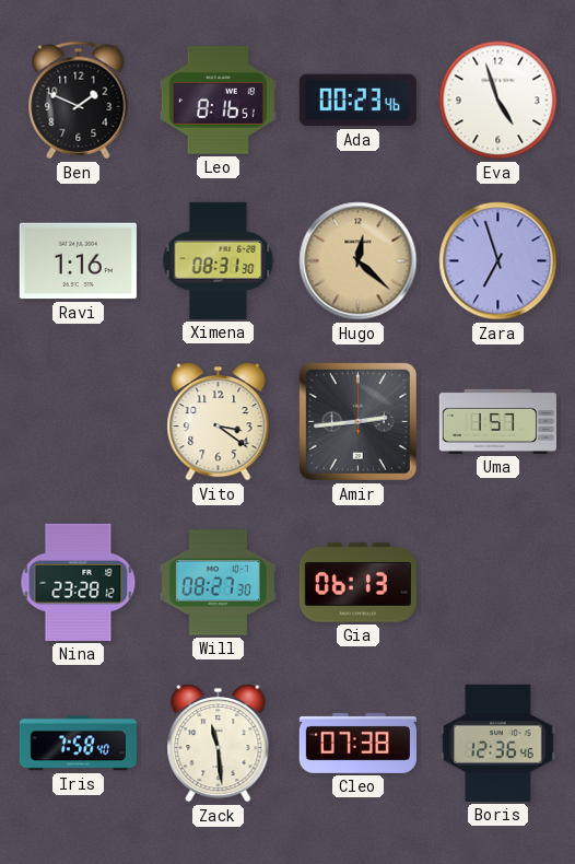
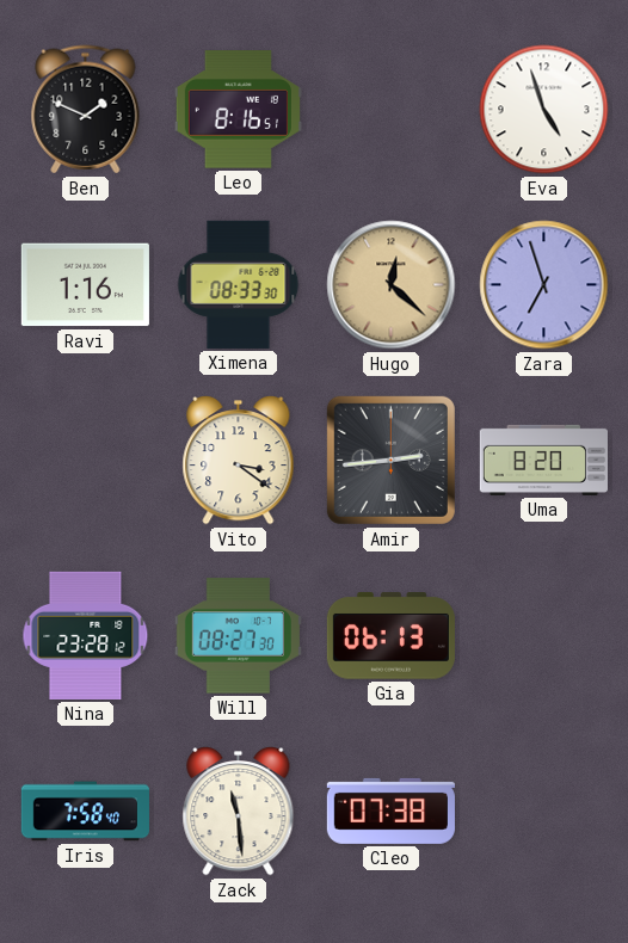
Ada: 00:23 -> none (357, 101)
Ximena: 08:31 -> 08:33 (239, 284)
Uma: 1:57 -> 8:20 (543, 460)
Boris: 12:36 -> none (498, 743)
